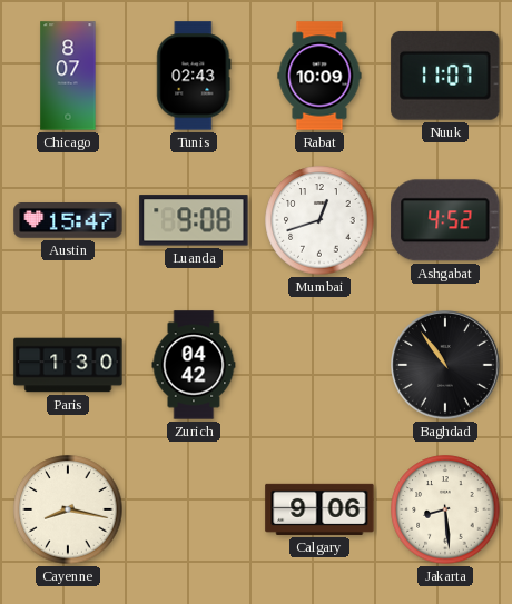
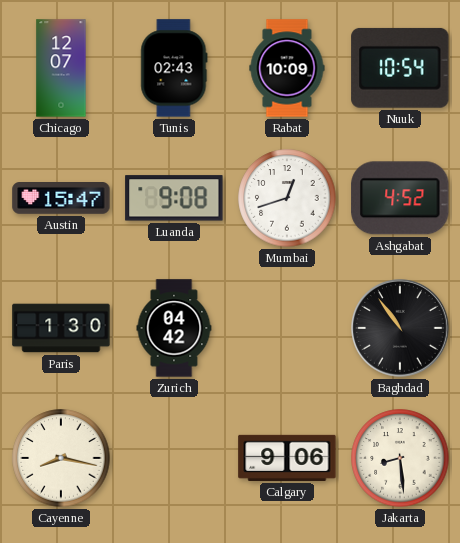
Chicago: 8:07 -> 12:07 (61, 68)
Nuuk: 11:07 -> 10:54 (400, 68)
